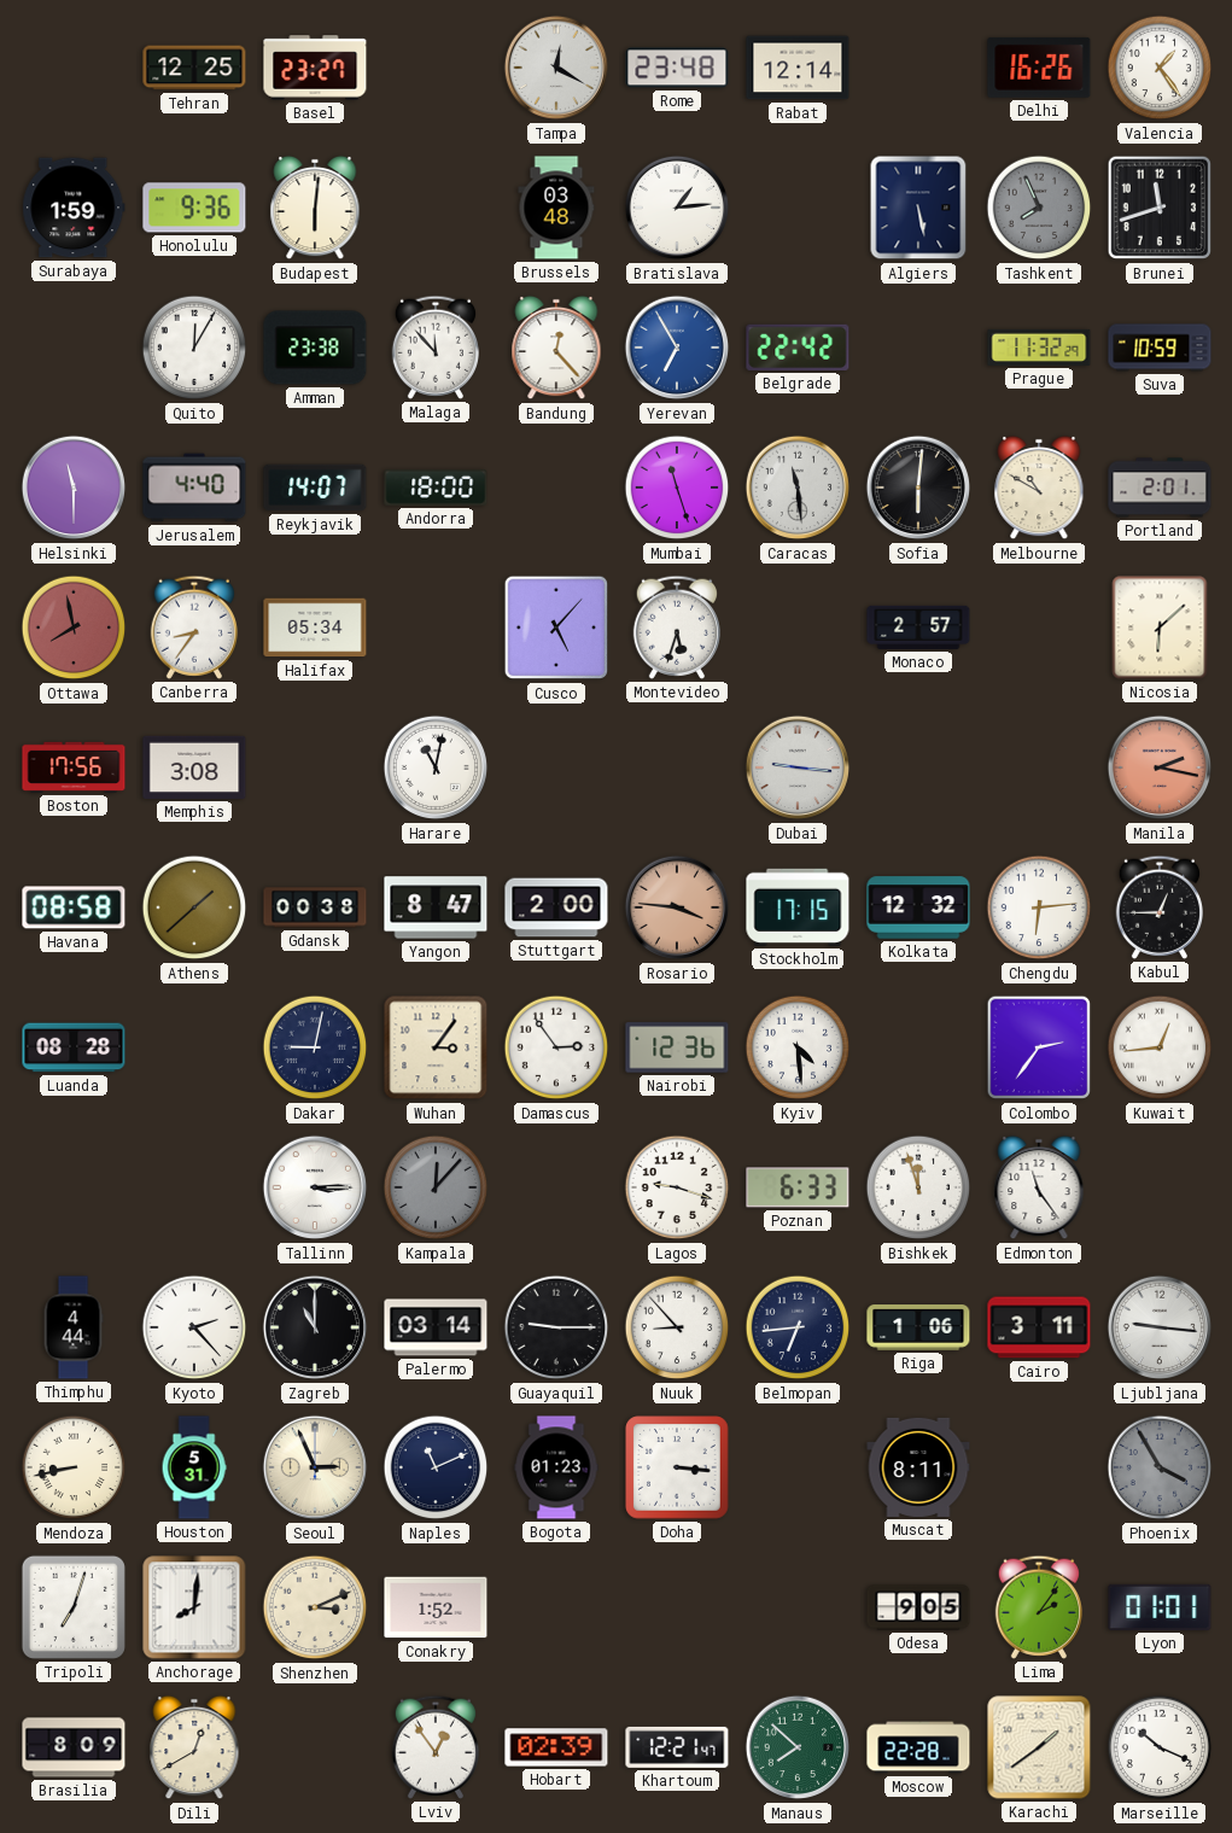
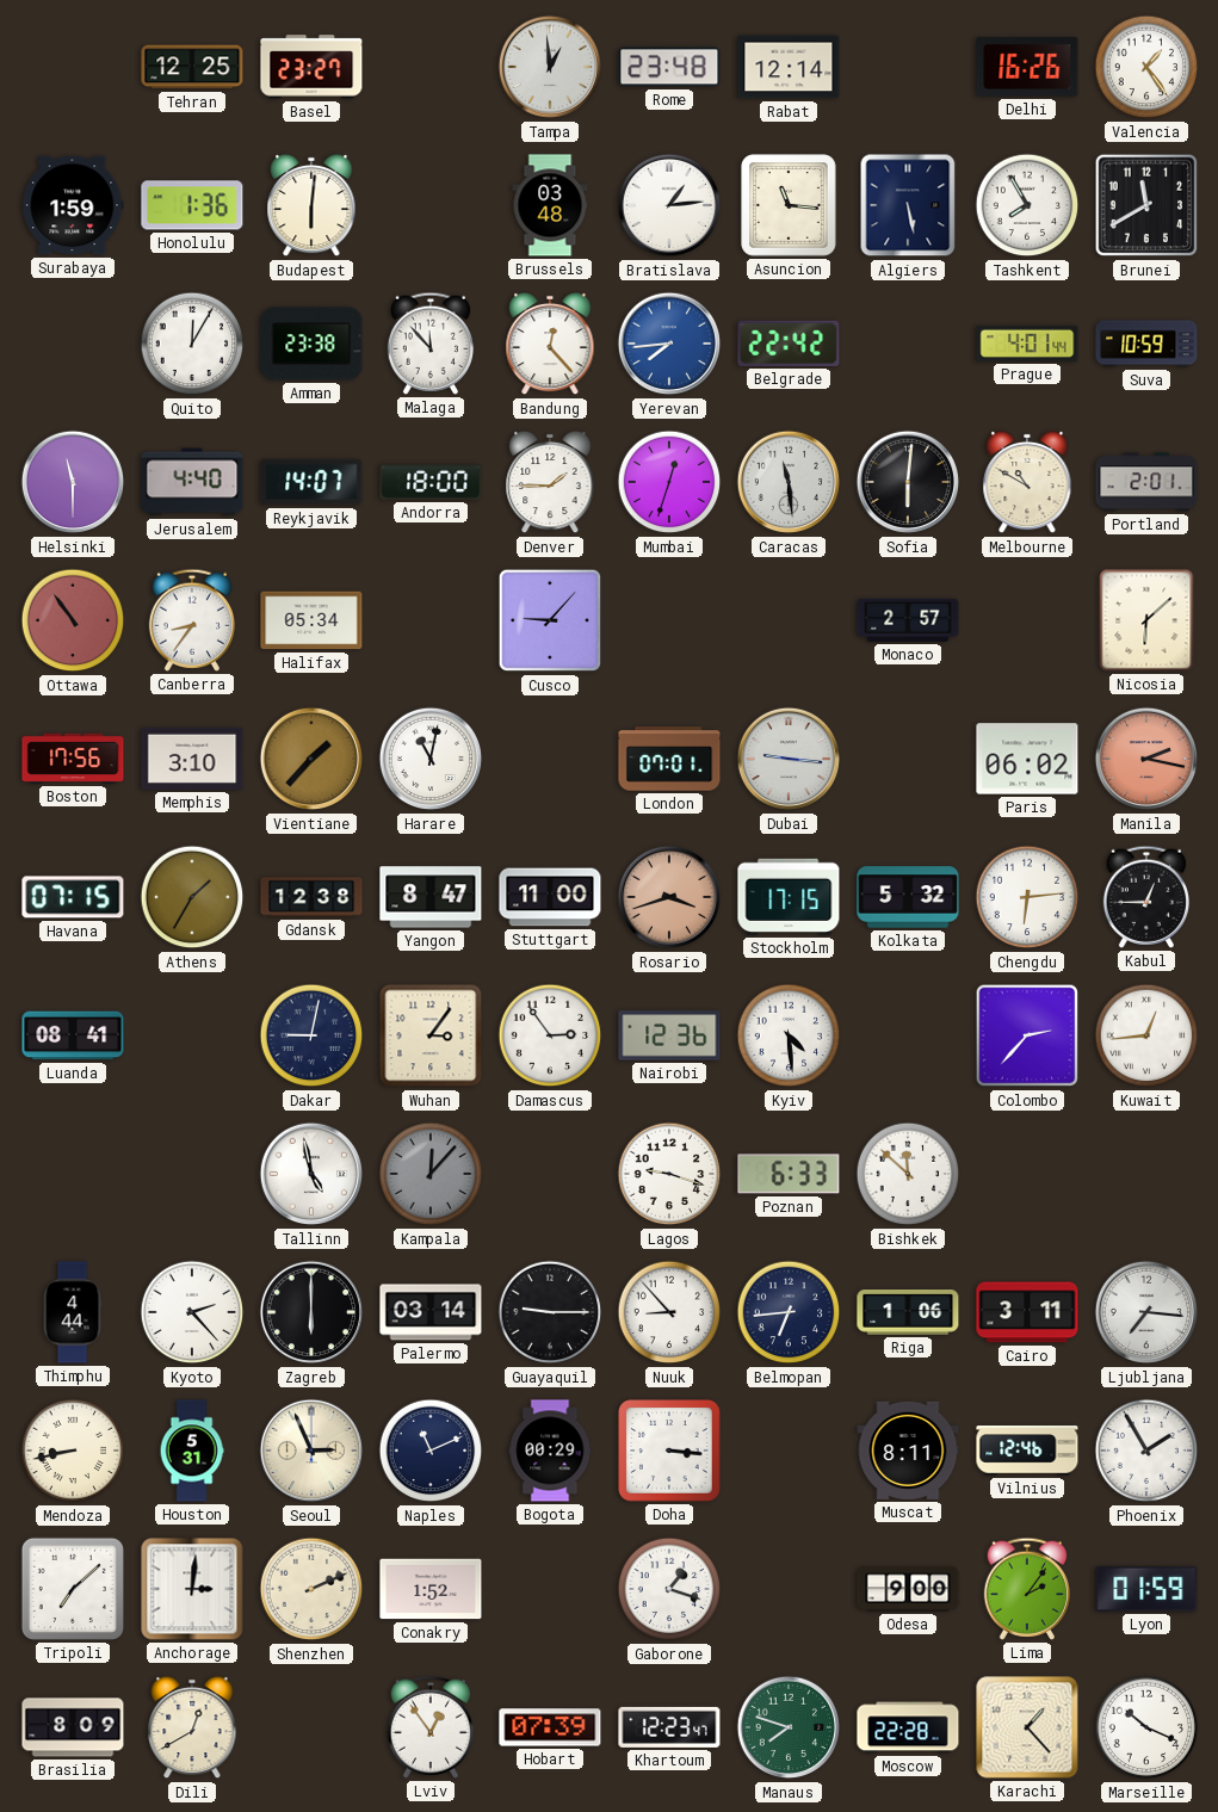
Tampa: 12:20 -> 12:59 (550, 67)
Honolulu: 9:36 -> 1:36 (192, 205)
Asuncion: none -> 11:16 (789, 205)
Tashkent: 7:56 -> 7:55 (1027, 205)
Tashkent dial: grey -> white (1027, 205)
Brunei: 11:42 -> 11:40 (1146, 205)
Yerevan: 6:55 -> 7:44 (669, 344)
Prague: 11:32 -> 4:01 (1027, 344)
Denver: none -> 1:45 (550, 482)
Mumbai: 11:27 -> 12:33 (669, 482)
Ottawa: 7:58 -> 10:54 (73, 620)
Cusco: 5:07 -> 9:07 (550, 620)
Montevideo: 5:33 -> none (676, 627)
Memphis: 3:08 -> 3:10 (192, 759)
Vientiane: none -> 1:37 (311, 759)
London: none -> 07:01 (669, 759)
Paris: none -> 06:02 (1027, 759)
Havana: 08:58 -> 07:15 (73, 897)
Athens: 1:38 -> 1:35 (192, 897)
Gdansk: 00:38 -> 12:38 (311, 897)
Stuttgart: 2:00 -> 11:00 (550, 897)
Rosario: 3:46 -> 3:42 (669, 897)
Kolkata: 12:32 -> 5:32 (908, 897)
Luanda: 08:28 -> 08:41 (73, 1035)
Colombo: 2:36 -> 2:37 (1027, 1035)
Tallinn: 3:15 -> 4:58 (311, 1174)
Bishkek: 11:57 -> 11:52 (908, 1174)
Edmonton: 11:24 -> none (1039, 1187)
Zagreb: 11:00 -> 6:00 (311, 1312)
Ljubljana: 9:16 -> 7:16 (1146, 1312)
Bogota: 01:23 -> 00:29 (550, 1451)
Vilnius: none -> 12:46 (1027, 1451)
Phoenix: 3:55 -> 1:55 (1146, 1451)
Phoenix dial: grey -> white (1146, 1451)
Tripoli: 7:03 -> 7:08 (73, 1589)
Anchorage: 8:01 -> 3:01 (192, 1589)
Shenzhen: 3:11 -> 2:11 (311, 1589)
Gaborone: none -> 1:18 (669, 1589)
Odesa: 9:05 -> 9:00 (908, 1589)
Lyon: 01:01 -> 01:59 (1146, 1589)
Hobart: 02:39 -> 07:39 (550, 1727)
Khartoum: 12:21 -> 12:23 (669, 1727)
Manaus: 7:52 -> 7:48 (789, 1727)
Karachi: 1:39 -> 1:23 (1027, 1727)
